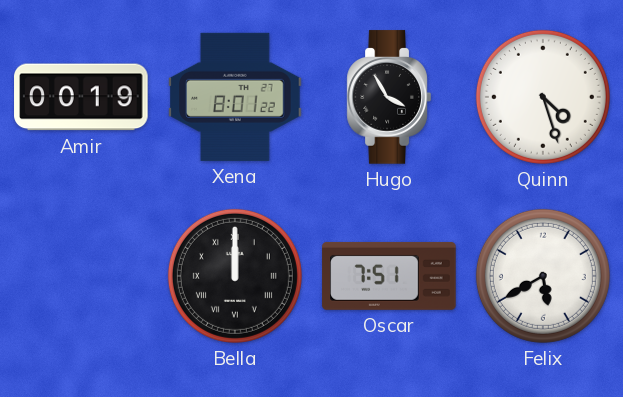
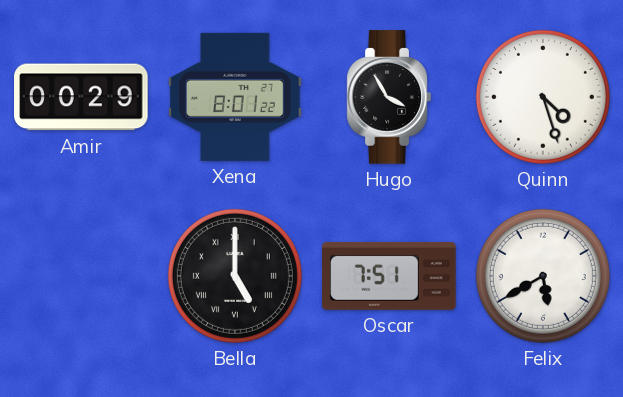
Amir: 00:19 -> 00:29 (81, 97)
Bella: 12:00 -> 5:00 (235, 276)
